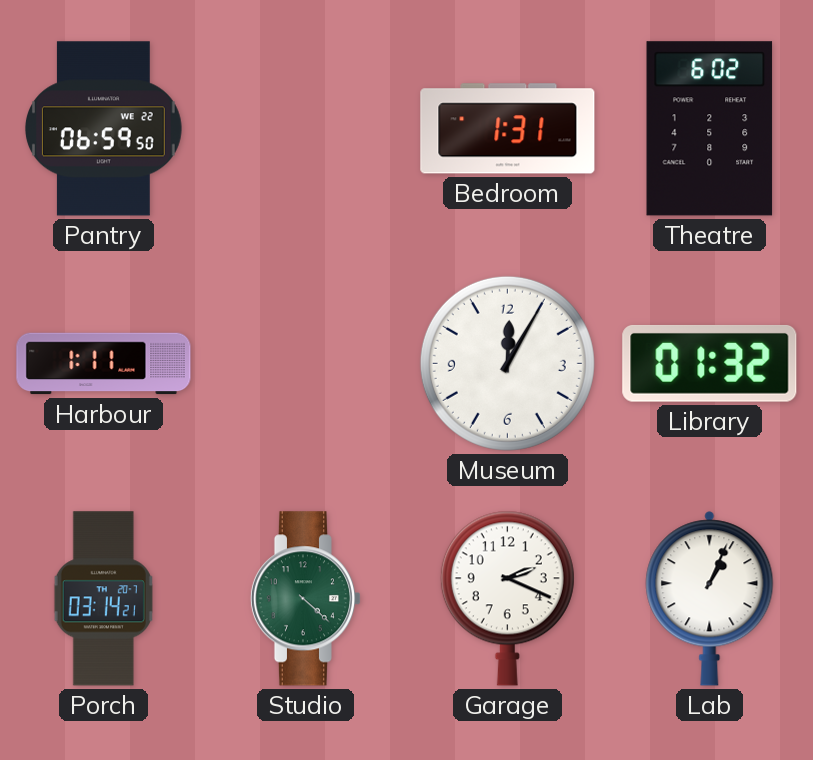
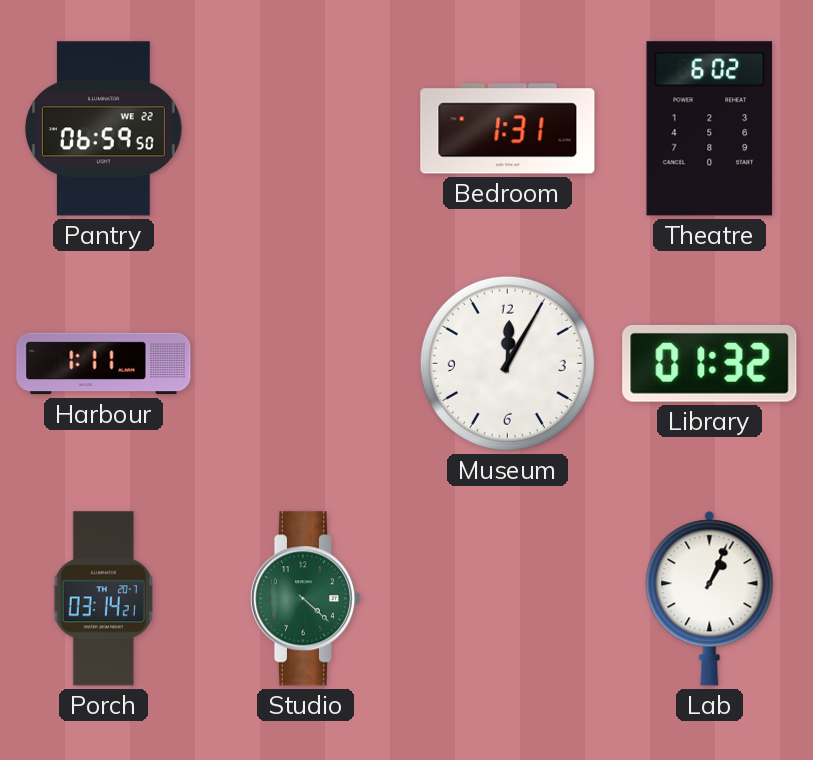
Garage: 2:19 -> none (507, 598)
